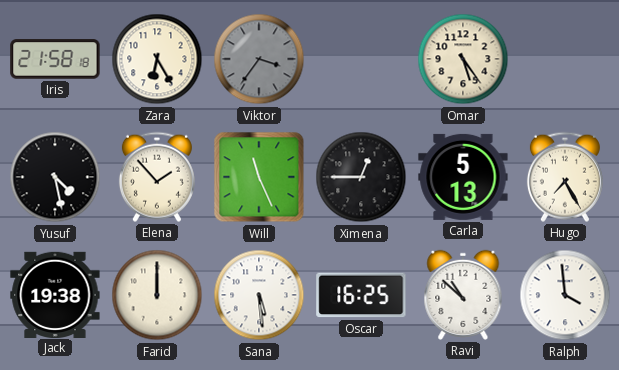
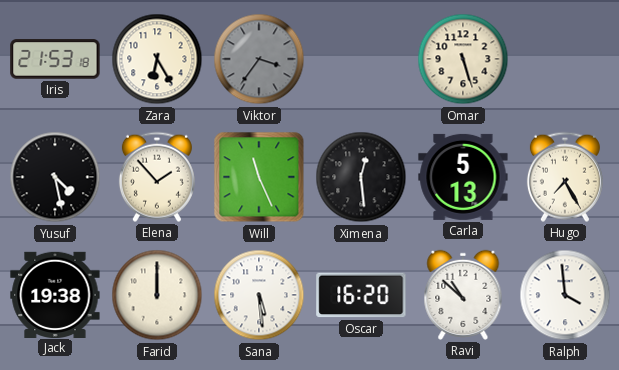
Iris: 21:58 -> 21:53 (55, 59)
Omar: 5:24 -> 5:27 (463, 59)
Ximena: 12:45 -> 12:29 (361, 177)
Oscar: 16:25 -> 16:20 (361, 295)
